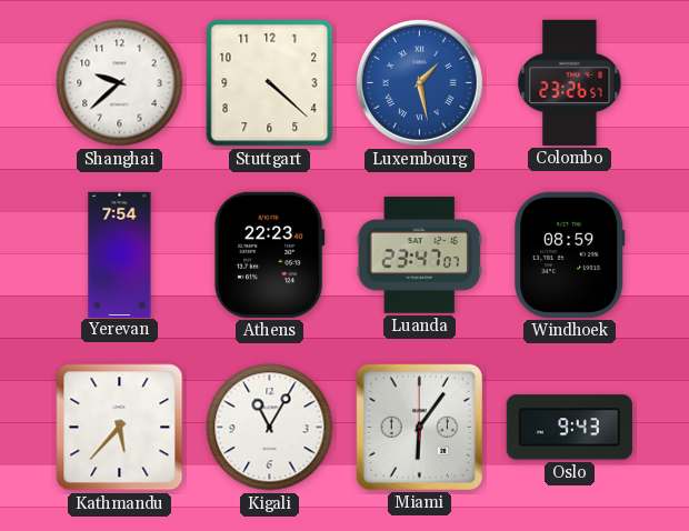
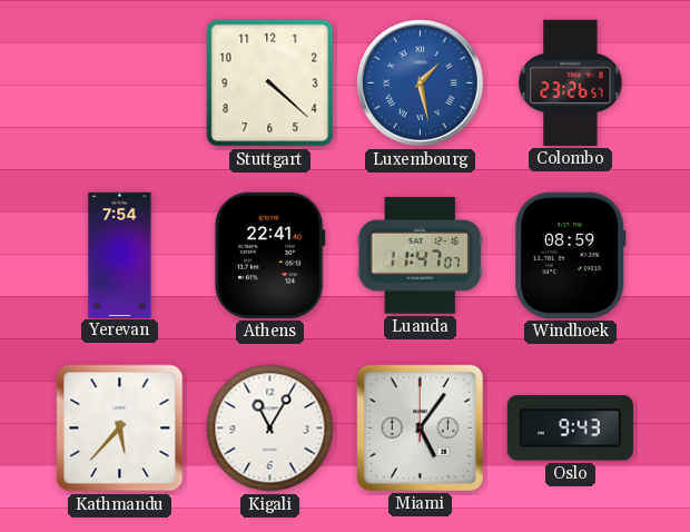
Shanghai: 9:38 -> none (120, 83)
Athens: 22:23 -> 22:41 (269, 255)
Luanda: 23:47 -> 11:47 (420, 256)
Miami: 6:06 -> 5:06 (420, 427)
